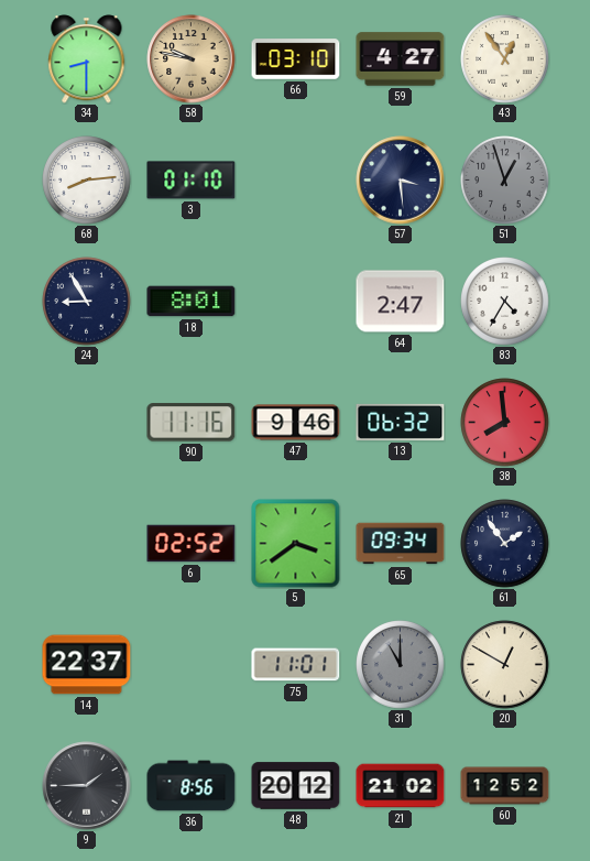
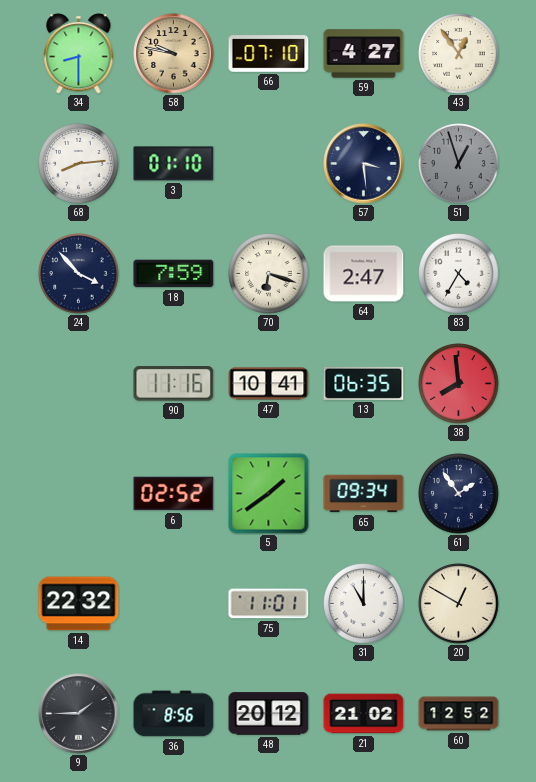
66: 03:10 -> 07:10 (269, 54)
24: 8:55 -> 3:53 (79, 274)
18: 8:01 -> 7:59 (174, 274)
70: none -> 6:18 (269, 274)
47: 9:46 -> 10:41 (269, 384)
13: 06:32 -> 06:35 (364, 383)
5: 3:39 -> 1:39 (269, 494)
14: 22:37 -> 22:32 (79, 604)
31 dial: grey -> white (364, 604)
